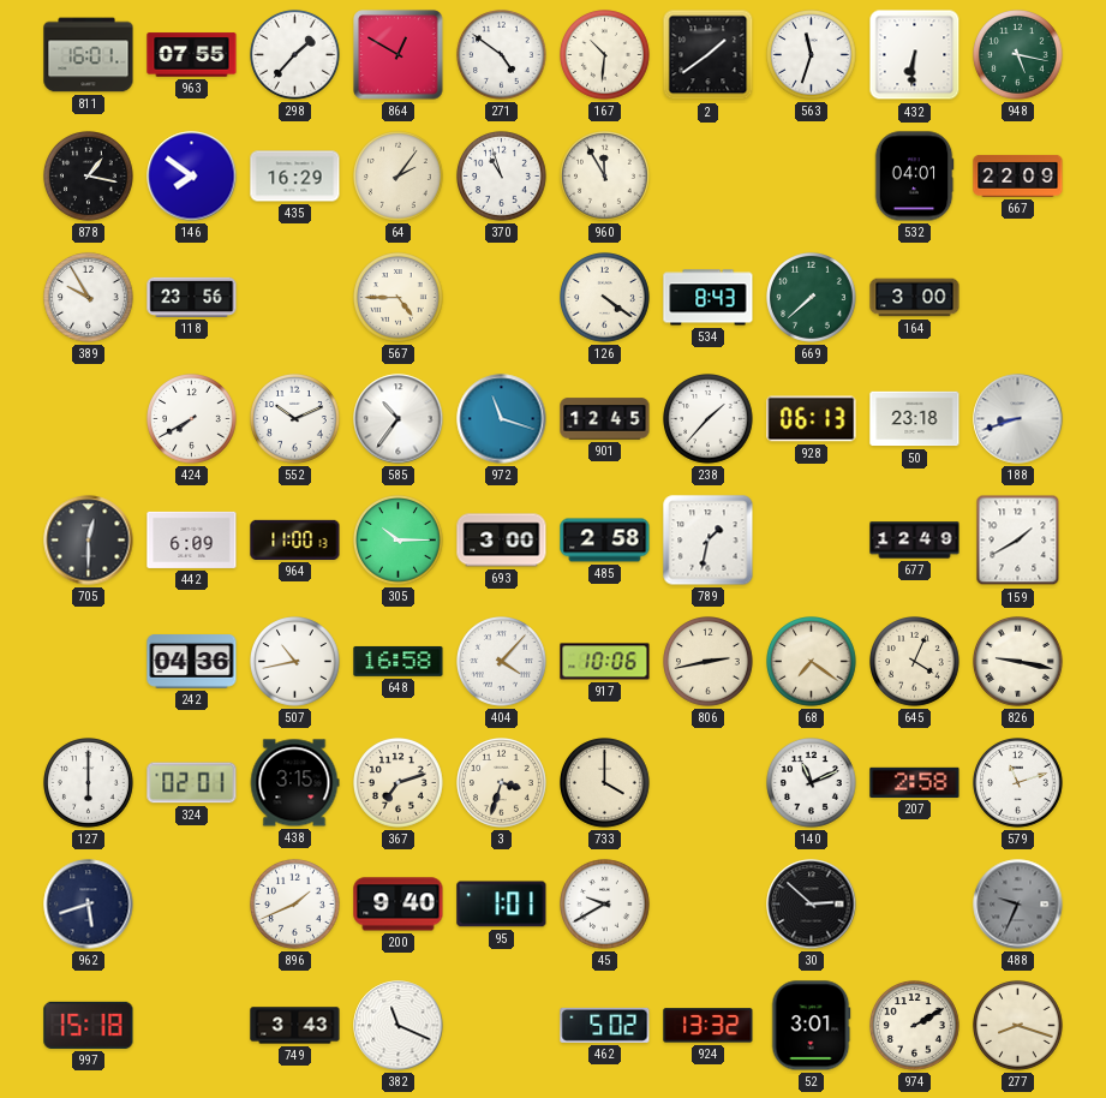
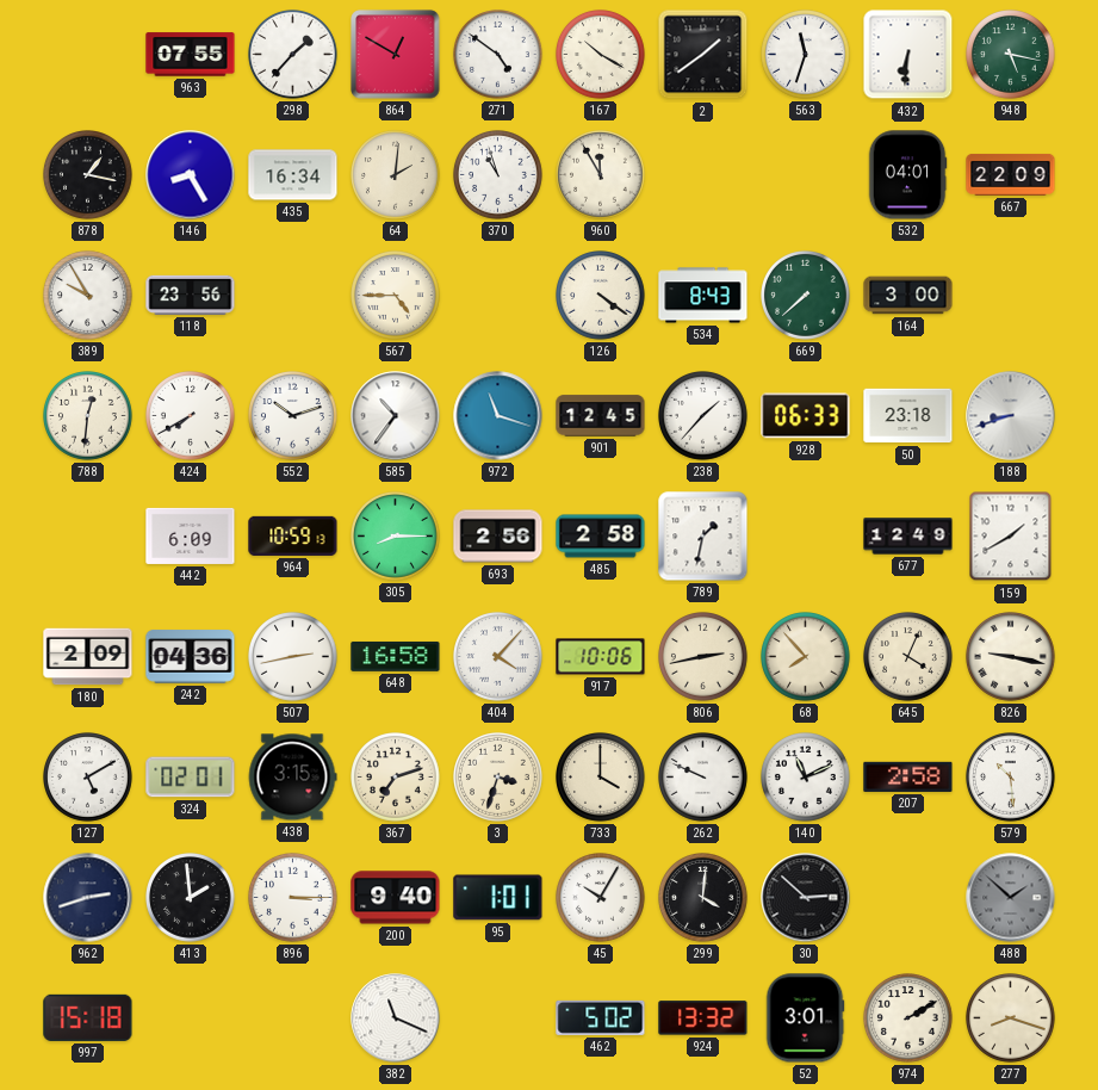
811: 16:01 -> none (89, 55)
167: 10:31 -> 10:20 (601, 55)
146: 7:51 -> 8:25 (191, 175)
435: 16:29 -> 16:34 (293, 175)
64: 2:06 -> 2:01 (396, 175)
788: none -> 12:31 (88, 416)
552: 10:11 -> 10:12 (293, 416)
928: 06:13 -> 06:33 (806, 416)
705: 12:30 -> none (89, 541)
964: 11:00 -> 10:59 (293, 535)
305: 10:15 -> 8:15 (396, 537)
693: 3:00 -> 2:56 (498, 537)
180: none -> 2:09 (88, 657)
507: 10:43 -> 2:43 (293, 657)
68: 7:21 -> 7:53 (806, 657)
127: 6:00 -> 5:10 (88, 778)
262: none -> 9:49 (703, 778)
579: 11:12 -> 10:29 (1011, 778)
962: 5:42 -> 2:42 (88, 898)
413: none -> 1:59 (191, 898)
896: 1:41 -> 3:15 (293, 898)
45: 9:40 -> 10:05 (601, 898)
299: none -> 4:01 (703, 898)
488: 9:34 -> 1:52 (1011, 898)
749: 3:43 -> none (295, 1026)
